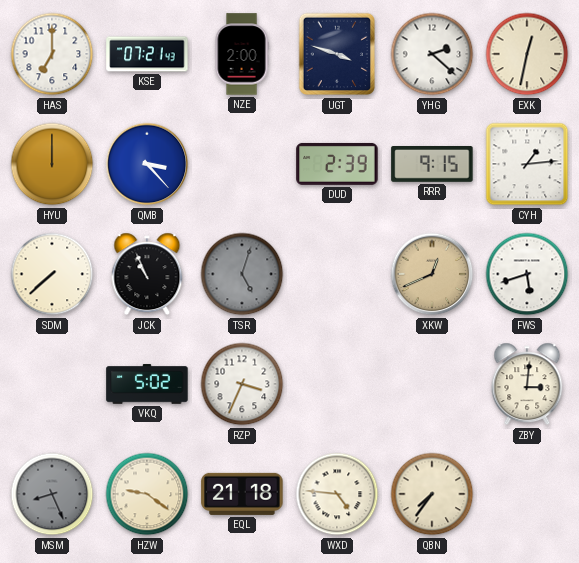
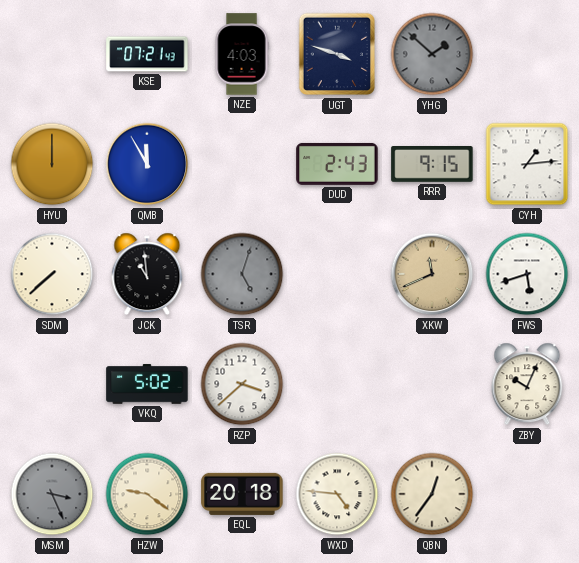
HAS: 7:00 -> none (52, 54)
NZE: 2:00 -> 4:03 (242, 54)
YHG: 2:22 -> 1:52 (432, 54)
YHG dial: white -> grey (432, 54)
EXK: 12:32 -> none (527, 54)
QMB: 3:23 -> 11:55 (147, 164)
DUD: 2:39 -> 2:43 (337, 164)
JCK: 10:56 -> 10:59 (147, 274)
XKW: 12:41 -> 11:41 (432, 274)
RZP: 3:34 -> 3:38 (242, 384)
ZBY: 3:01 -> 10:04 (527, 384)
MSM: 8:26 -> 3:26 (52, 494)
EQL: 21:18 -> 20:18 (242, 494)
QBN: 7:36 -> 12:36 (432, 494)
